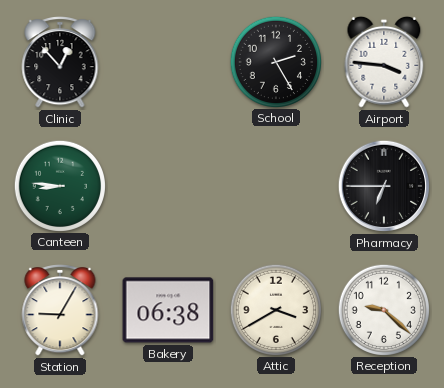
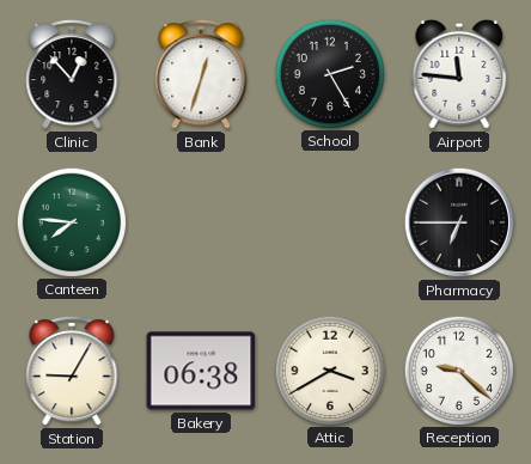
Bank: none -> 12:33 (201, 75)
Airport: 3:46 -> 11:46 (459, 74)
Canteen: 8:46 -> 7:46 (71, 221)
